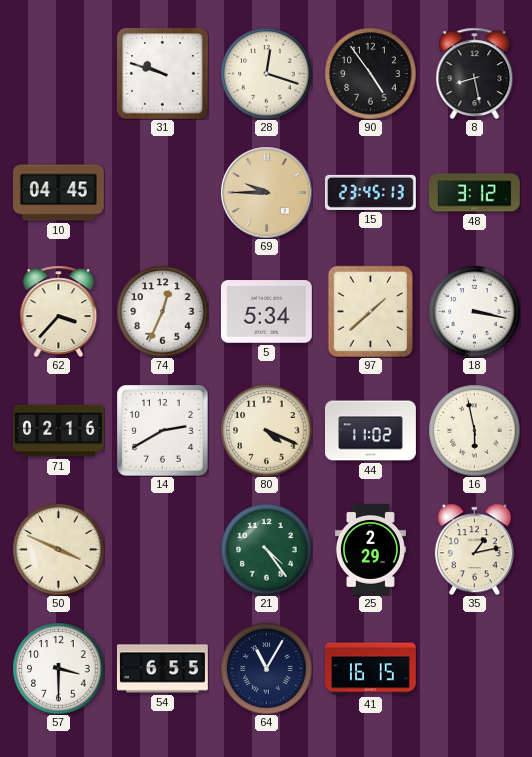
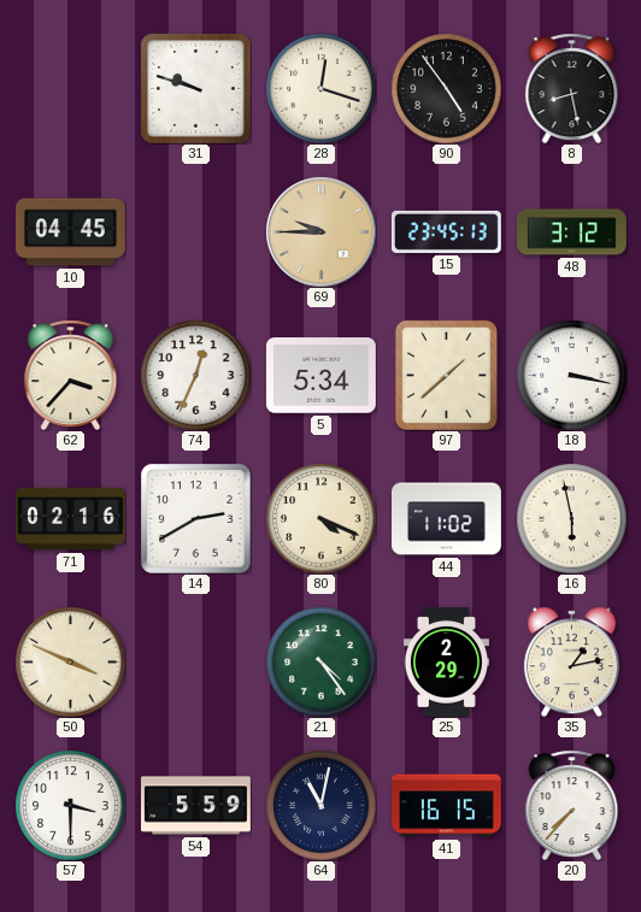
54: 6:55 -> 5:59 (195, 806)
64: 11:05 -> 11:02 (320, 805)
20: none -> 7:37 (572, 805)
